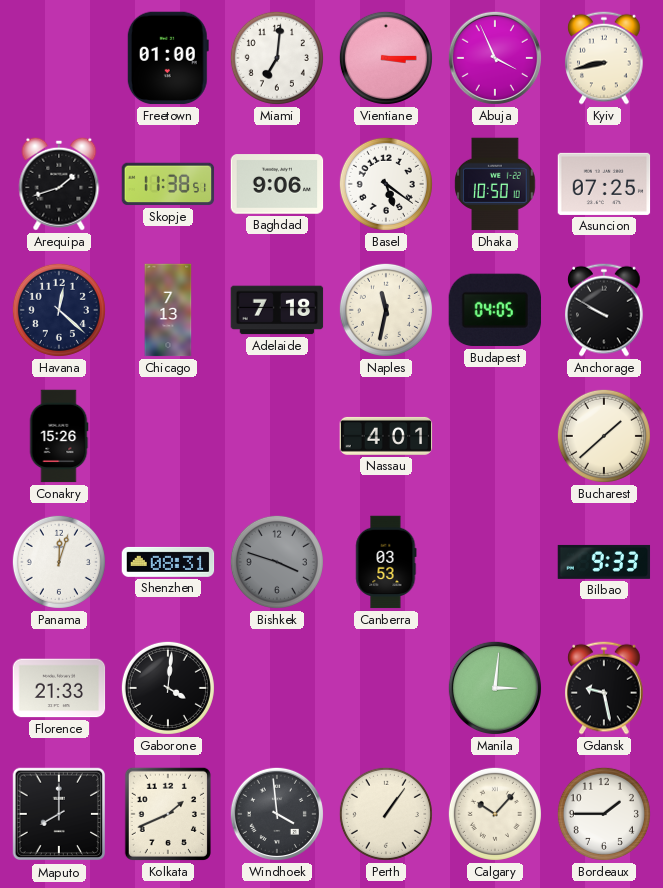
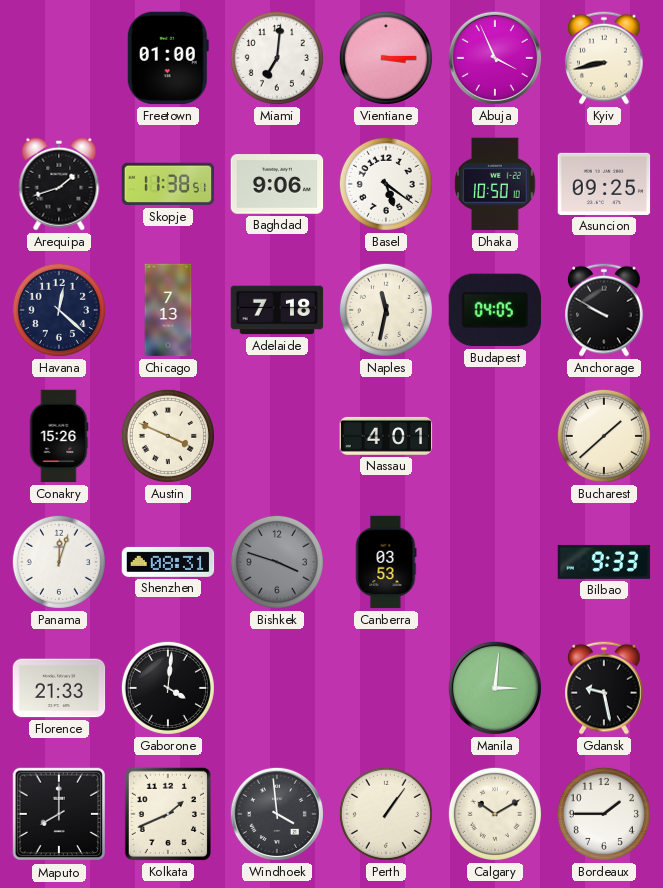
Asuncion: 07:25 -> 09:25 (604, 184)
Austin: none -> 3:49 (168, 436)
Calgary: 10:07 -> 10:10 (495, 814)
